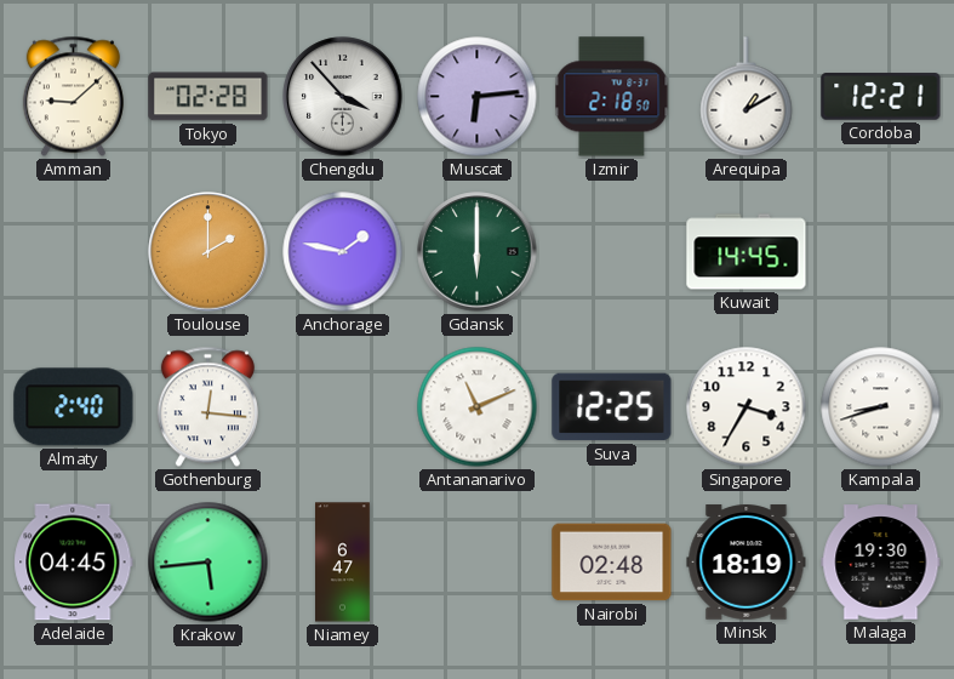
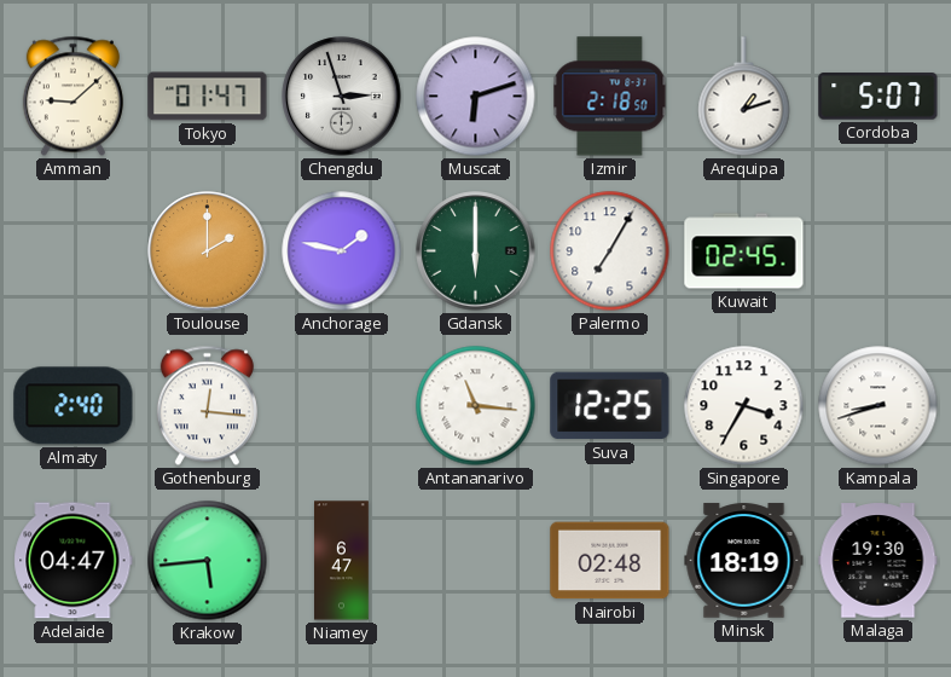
Tokyo: 02:28 -> 01:47 (208, 97)
Chengdu: 3:53 -> 2:57 (342, 97)
Muscat: 6:14 -> 6:12 (476, 97)
Arequipa: 1:10 -> 1:12 (744, 97)
Cordoba: 12:21 -> 5:07 (878, 97)
Palermo: none -> 7:05 (610, 251)
Kuwait: 14:45 -> 02:45 (744, 251)
Antananarivo: 11:11 -> 11:16 (476, 406)
Adelaide: 04:45 -> 04:47 (74, 561)
